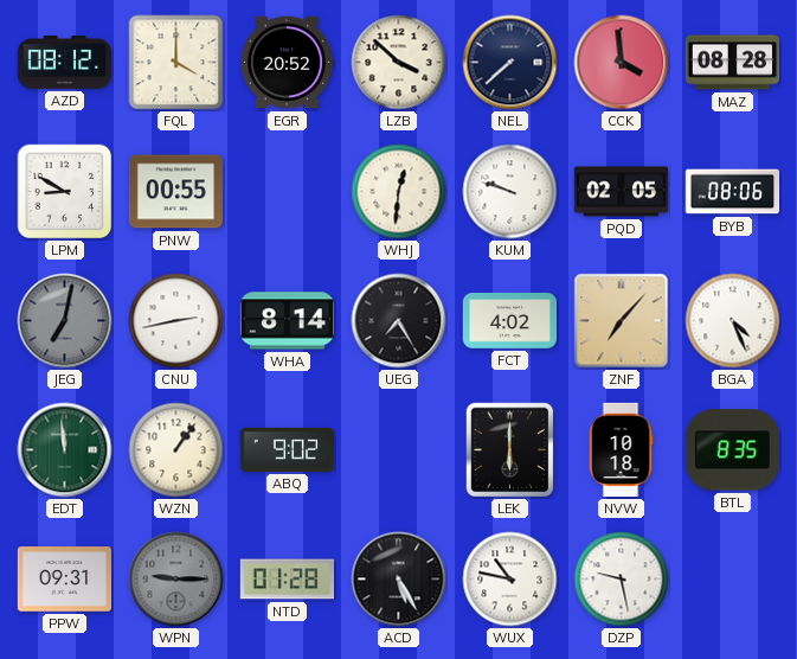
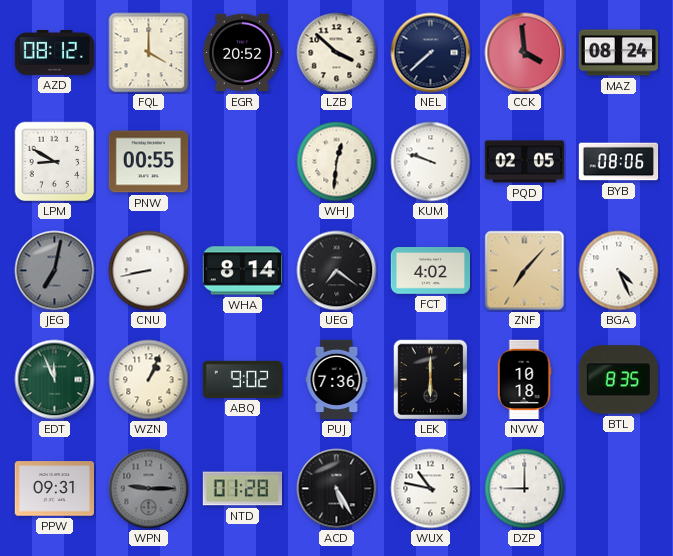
MAZ: 08:28 -> 08:24 (619, 53)
CNU: 2:43 -> 8:43 (149, 271)
UEG: 7:25 -> 7:21 (337, 271)
EDT: 11:59 -> 11:56 (55, 380)
WZN: 1:06 -> 1:04 (149, 380)
PUJ: none -> 7:36 (337, 380)
DZP: 9:28 -> 9:00 (525, 489)
